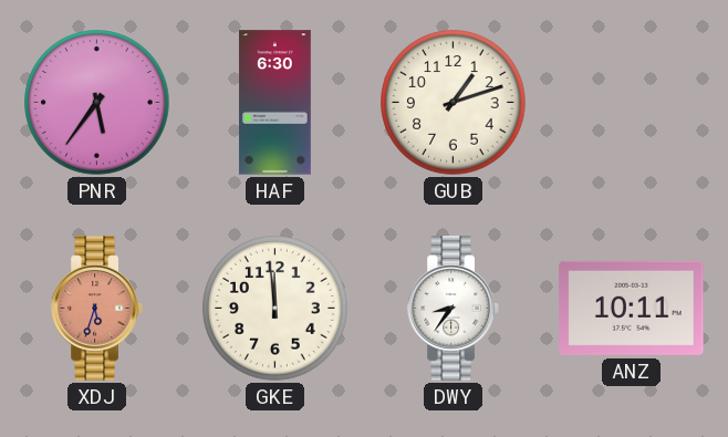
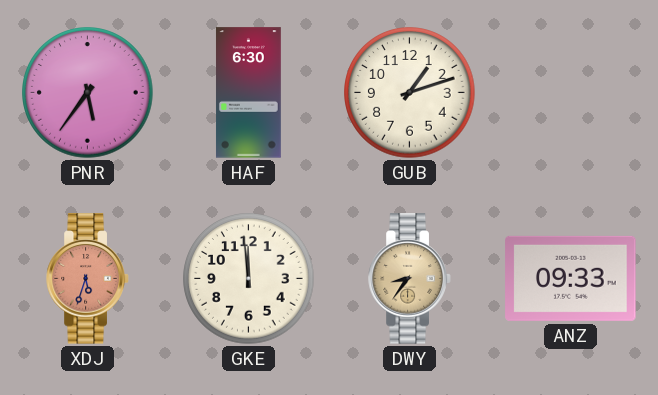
DWY dial: white -> champagne (410, 279)
ANZ: 10:11 -> 09:33 (571, 278)
